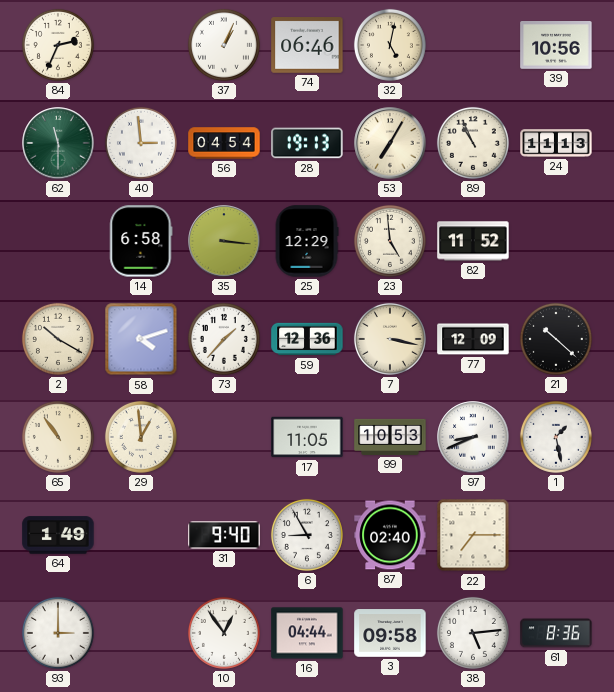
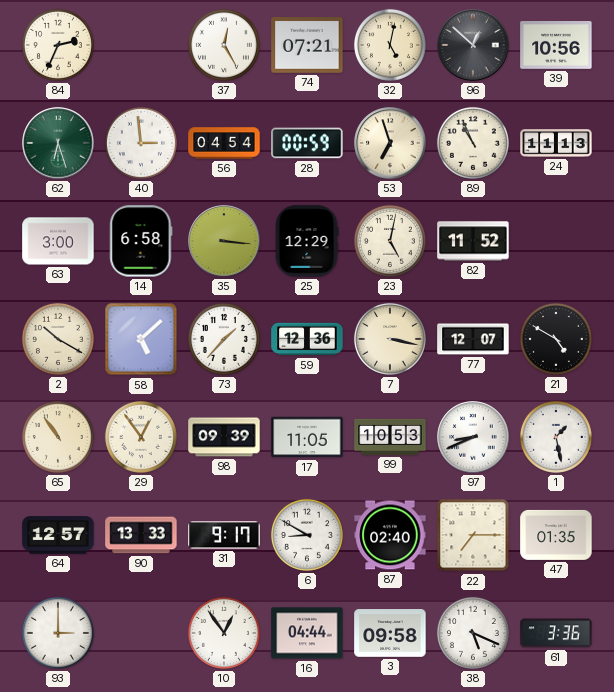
37: 1:04 -> 12:25 (224, 45)
74: 06:46 -> 07:21 (307, 45)
96: none -> 12:52 (473, 45)
62: 11:30 -> 6:27 (58, 143)
28: 19:13 -> 00:59 (307, 143)
53: 7:05 -> 6:57 (390, 143)
63: none -> 3:00 (58, 241)
23: 4:59 -> 5:02 (390, 241)
58: 4:12 -> 5:08 (141, 339)
77: 12:09 -> 12:07 (473, 339)
21: 10:22 -> 4:50 (556, 339)
29: 12:59 -> 12:54 (141, 437)
98: none -> 09:39 (224, 437)
64: 1:49 -> 12:57 (58, 535)
90: none -> 13:33 (141, 535)
31: 9:40 -> 9:17 (224, 535)
6: 8:55 -> 8:50 (307, 535)
47: none -> 01:35 (556, 535)
38: 5:14 -> 5:19 (473, 633)
61: 8:36 -> 3:36 (556, 633)
